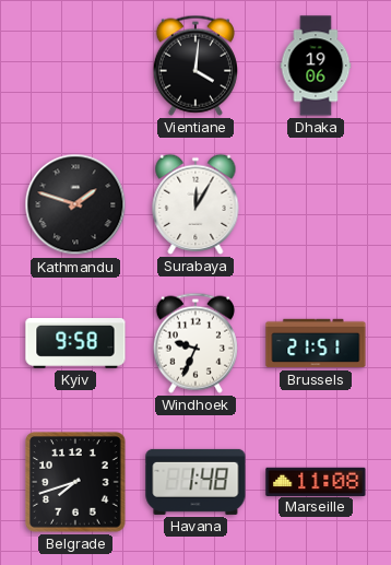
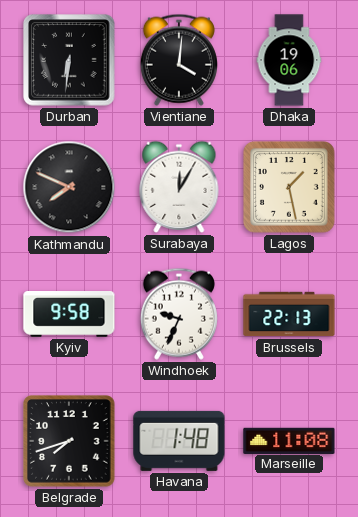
Durban: none -> 6:31 (69, 60)
Kathmandu: 1:48 -> 7:49 (69, 187)
Lagos: none -> 1:28 (289, 187)
Brussels: 21:51 -> 22:13 (289, 314)
